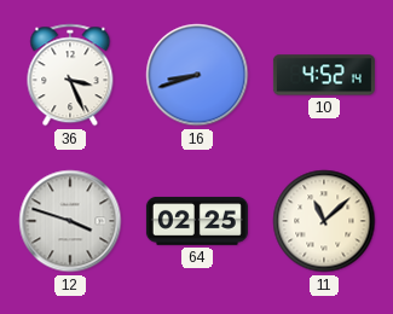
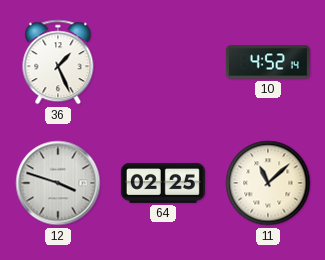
36: 3:26 -> 1:26 (58, 62)
16: 8:42 -> none (197, 75)
